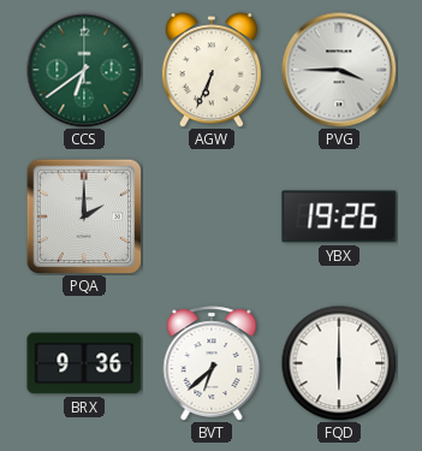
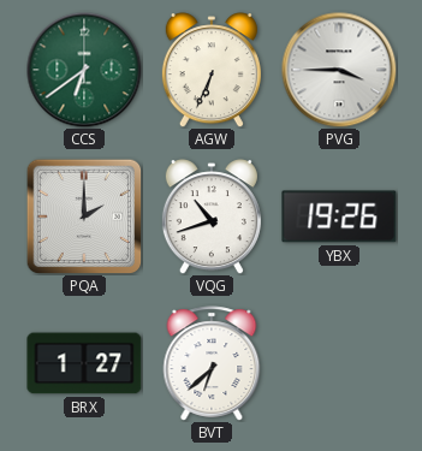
VQG: none -> 10:42 (212, 216)
BRX: 9:36 -> 1:27 (84, 363)
FQD: 6:00 -> none (339, 363)
